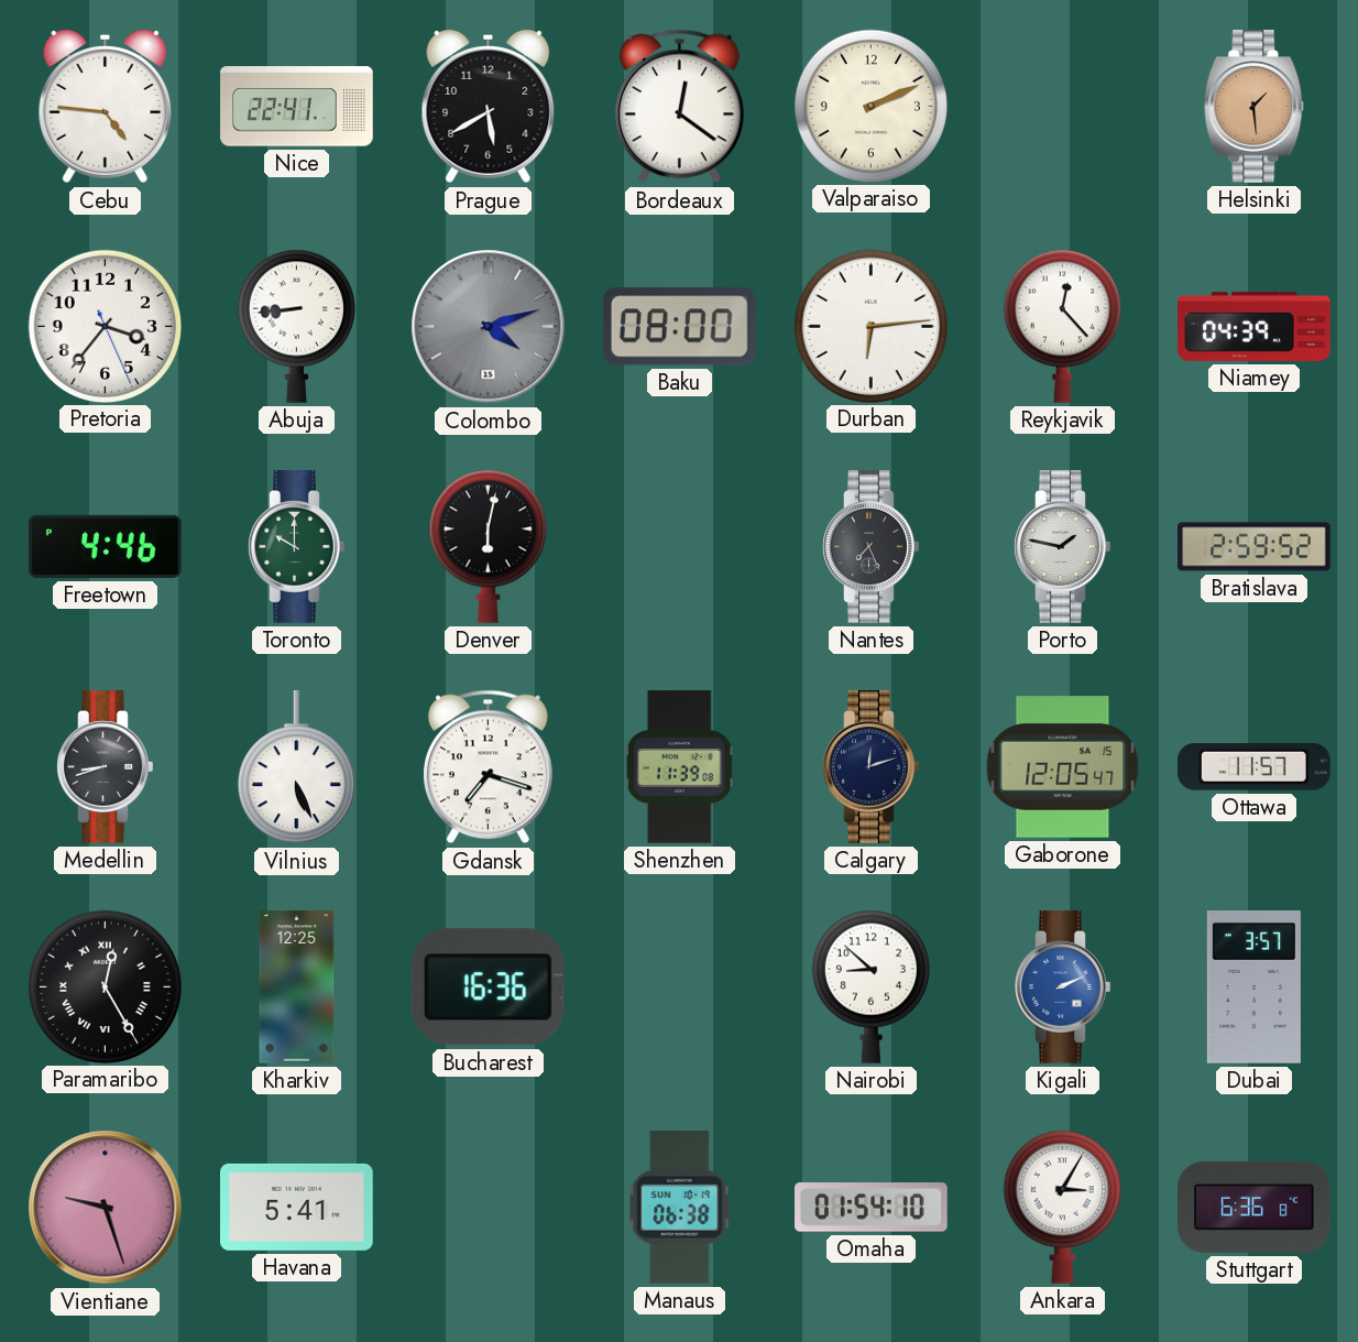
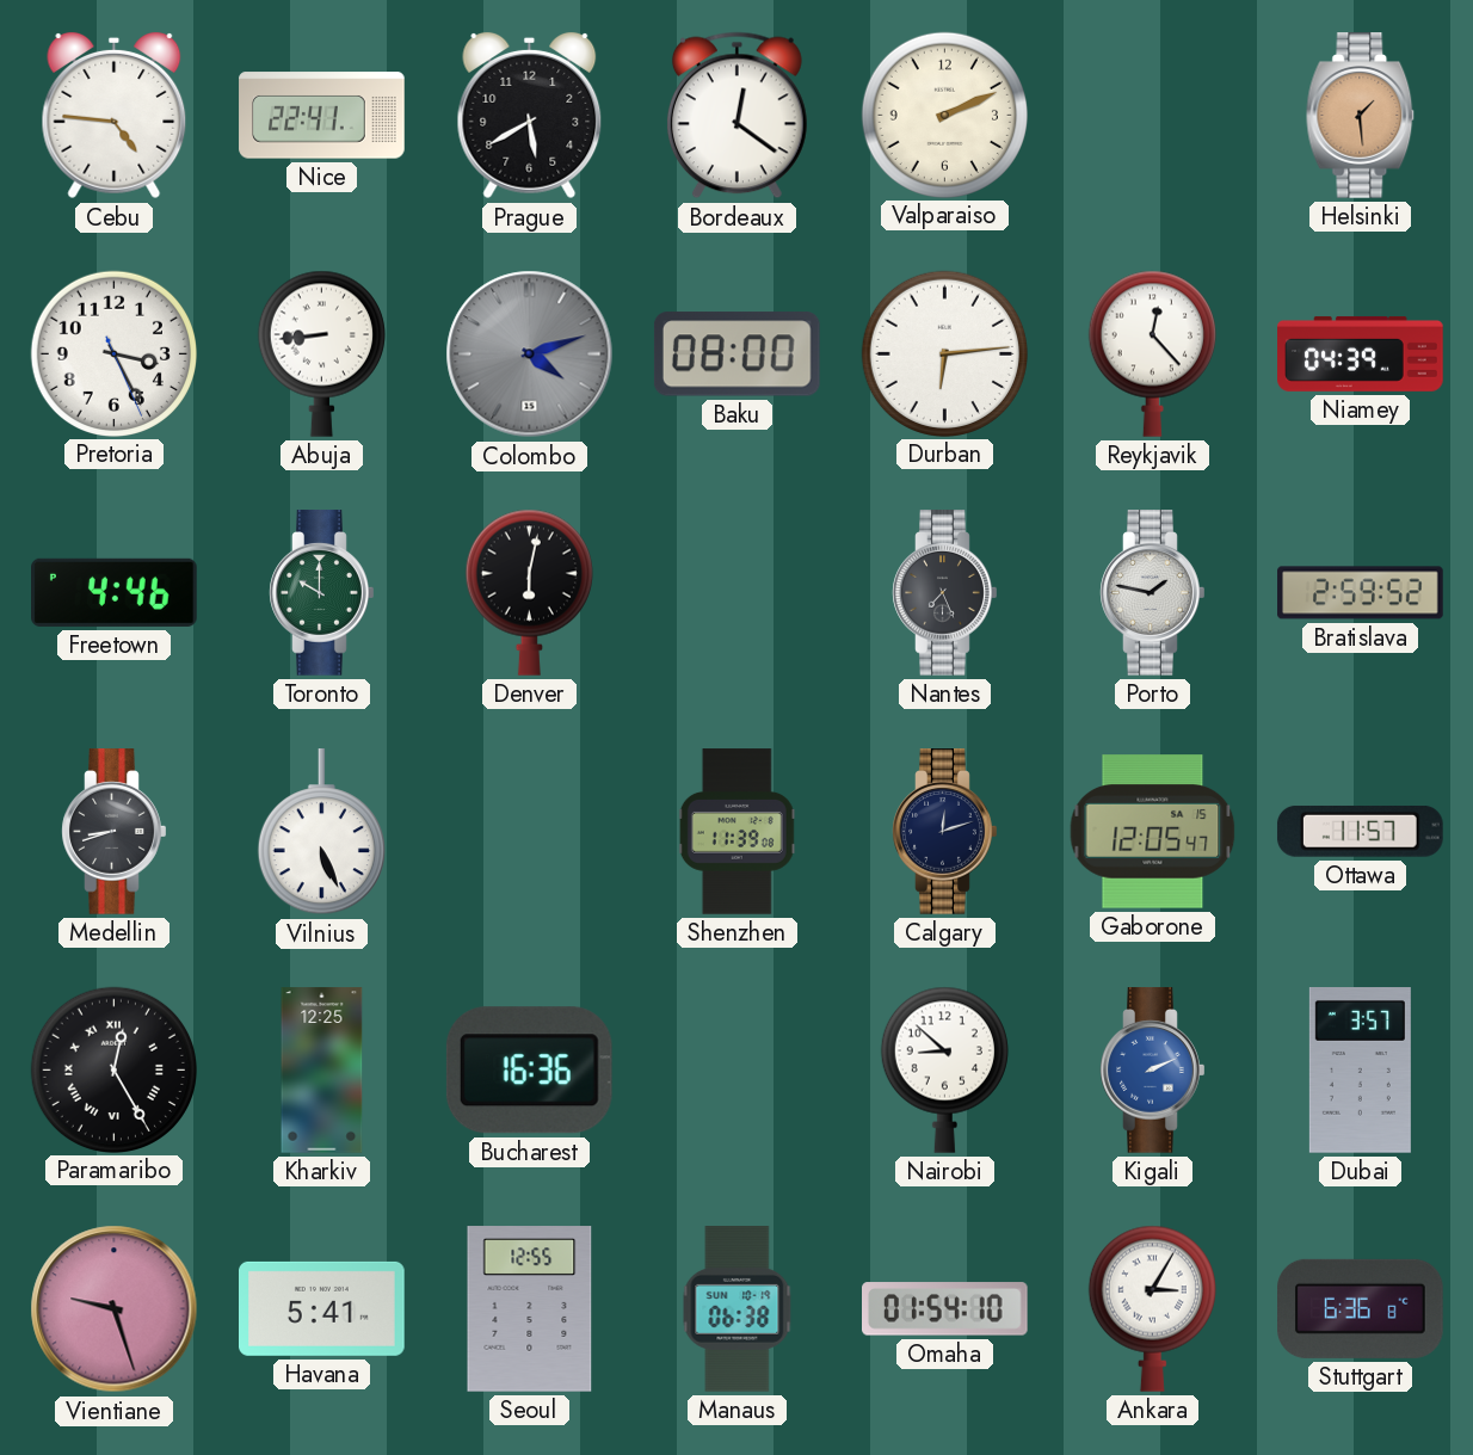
Pretoria: 3:36 -> 3:25 (113, 353)
Gdansk: 7:18 -> none (488, 767)
Seoul: none -> 12:55 (530, 1309)
